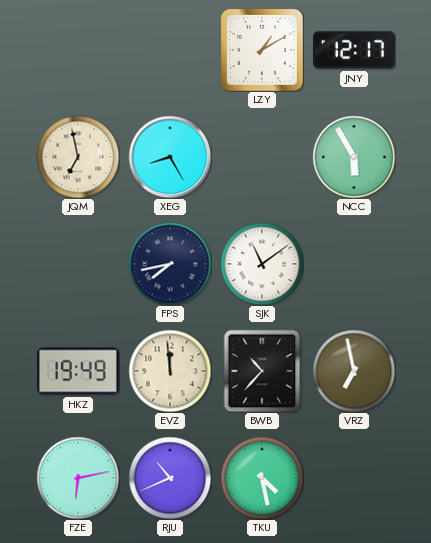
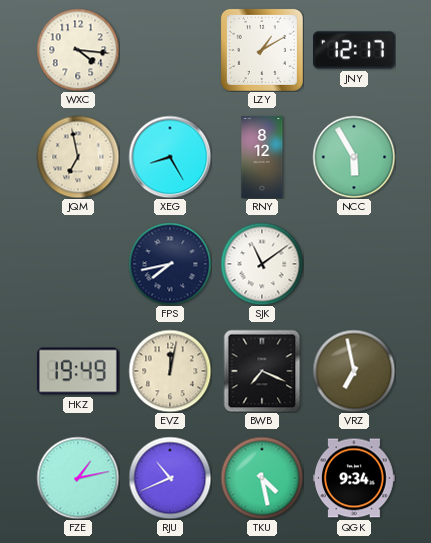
WXC: none -> 4:16 (78, 50)
RNY: none -> 8:12 (262, 157)
EVZ: 11:59 -> 12:02 (170, 371)
BWB: 10:37 -> 7:19 (262, 371)
FZE: 6:13 -> 1:13 (78, 478)
QGK: none -> 9:34 (355, 478)
